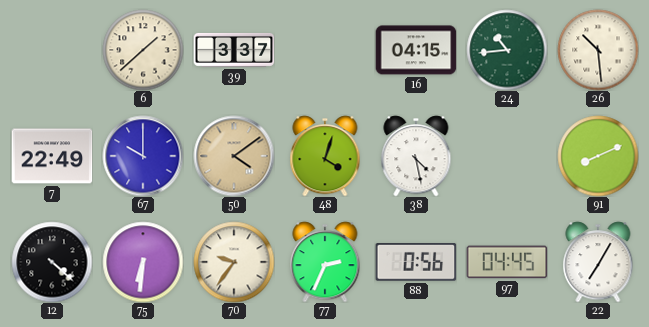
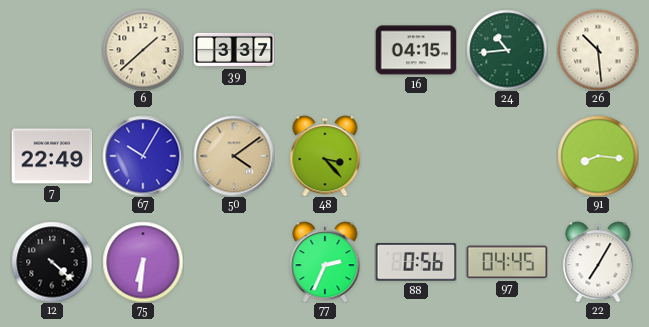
67: 10:00 -> 10:05 (143, 156)
48: 4:03 -> 3:23 (325, 156)
38: 4:28 -> none (416, 156)
91: 8:11 -> 8:16 (598, 156)
70: 9:36 -> none (234, 262)
